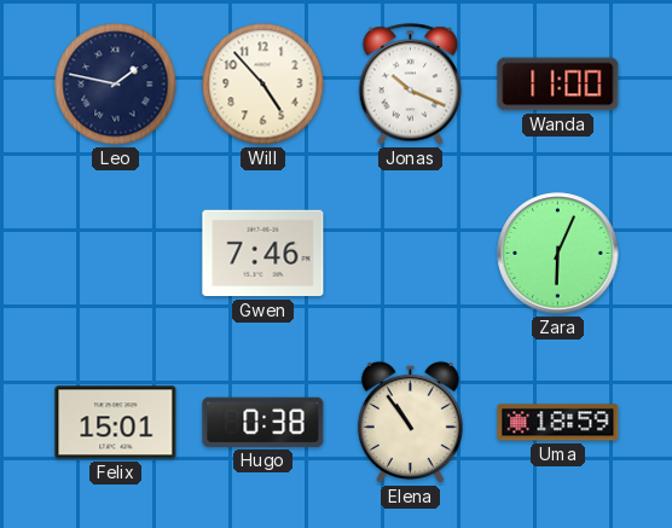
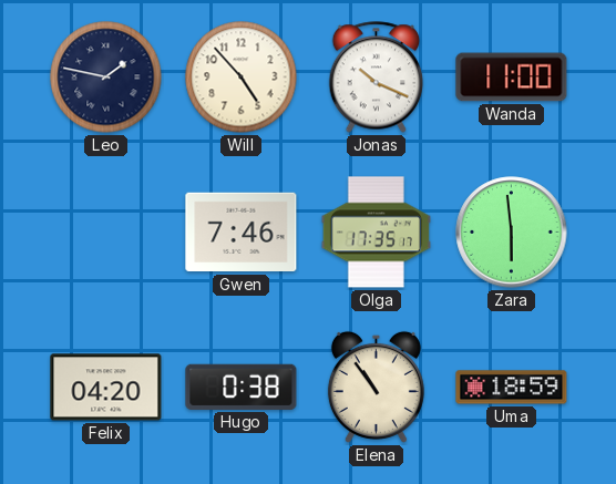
Olga: none -> 17:35 (376, 233)
Zara: 6:04 -> 5:59 (512, 233)
Felix: 15:01 -> 04:20 (106, 388)
